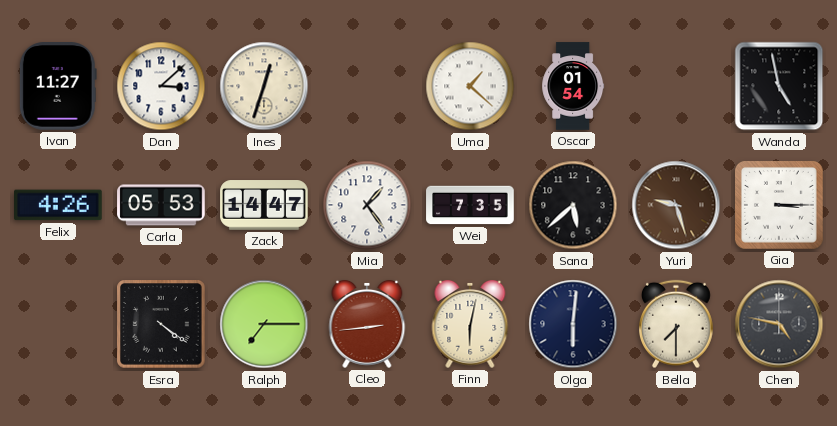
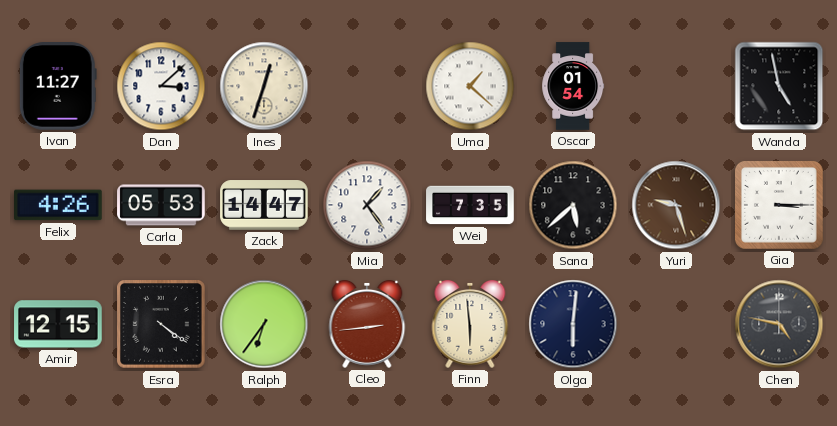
Amir: none -> 12:15 (58, 324)
Ralph: 7:15 -> 6:36 (264, 324)
Finn: 6:02 -> 5:59 (470, 324)
Bella: 7:30 -> none (677, 324)
